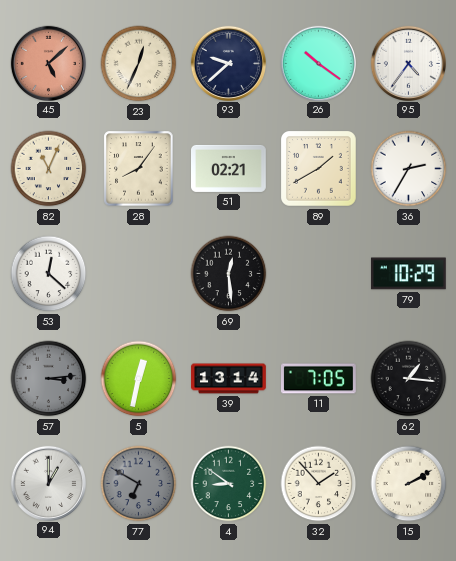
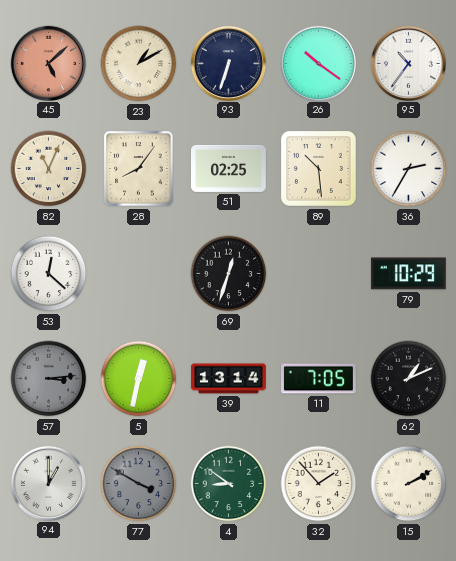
23: 12:34 -> 1:10 (139, 64)
93: 9:38 -> 6:33 (228, 63)
95: 4:36 -> 10:36 (408, 63)
51: 02:21 -> 02:25 (229, 168)
89: 1:40 -> 10:29 (319, 169)
69: 12:29 -> 12:33 (229, 274)
62: 1:16 -> 1:11 (409, 379)
77: 6:50 -> 3:50 (139, 484)
